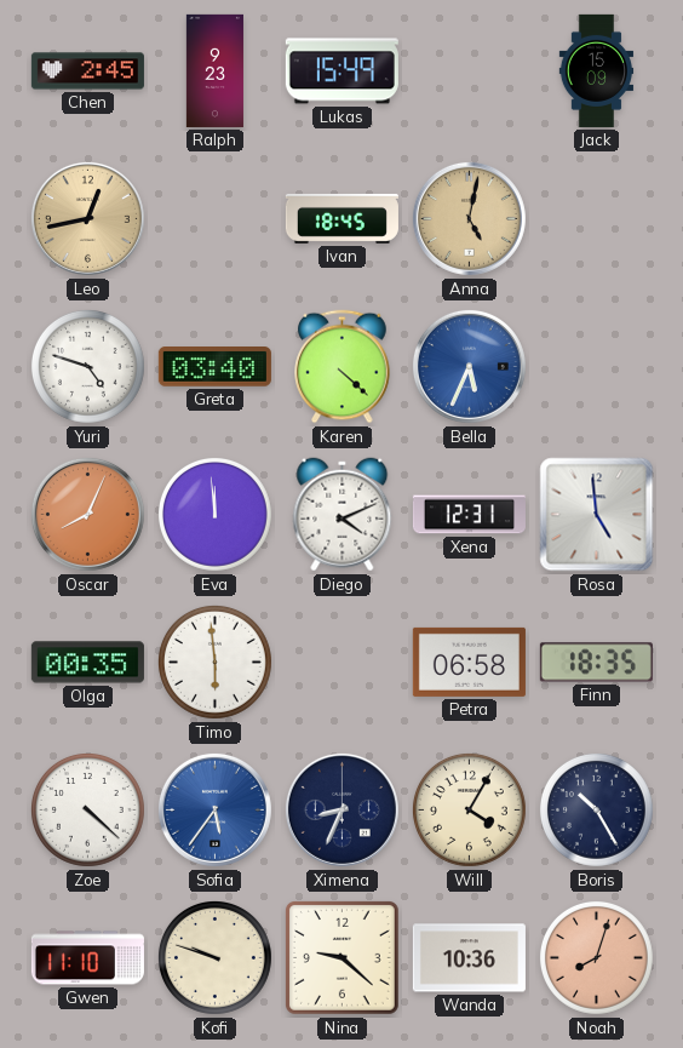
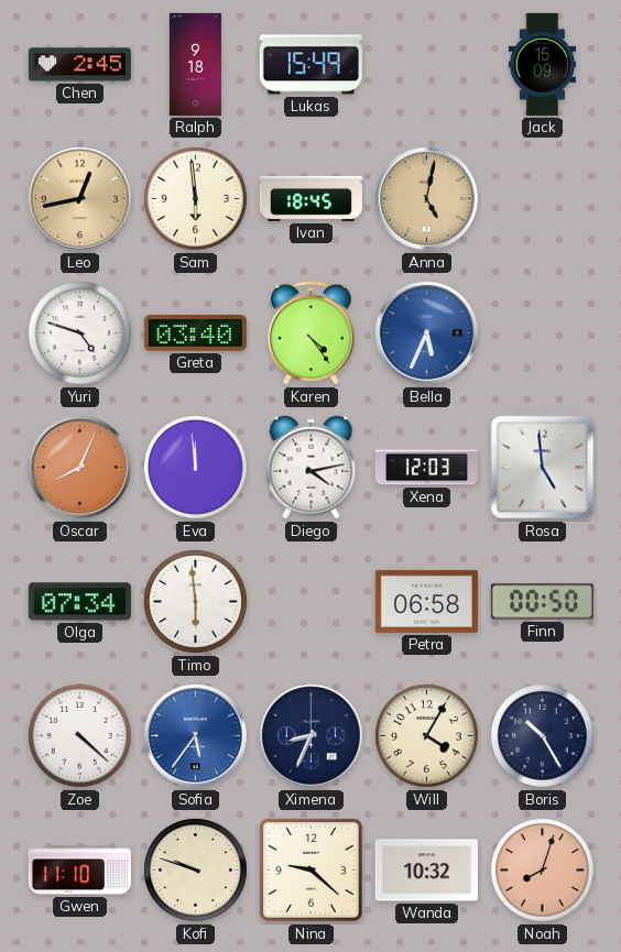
Ralph: 9:23 -> 9:18 (195, 64)
Sam: none -> 5:59 (195, 198)
Karen: 4:22 -> 4:24 (312, 333)
Diego: 4:11 -> 4:13 (312, 468)
Xena: 12:31 -> 12:03 (426, 468)
Olga: 00:35 -> 07:34 (79, 602)
Finn: 18:35 -> 00:50 (542, 602)
Wanda: 10:36 -> 10:32 (426, 871)
